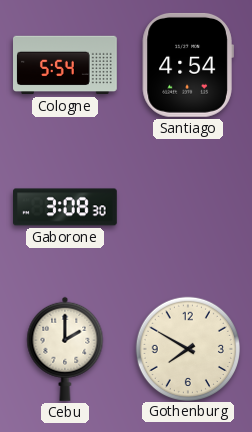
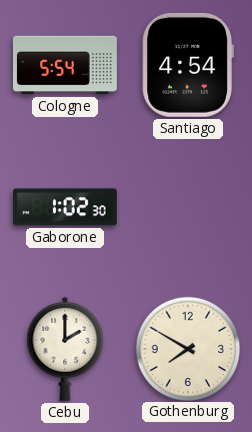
Gaborone: 3:08 -> 1:02 (66, 207)
